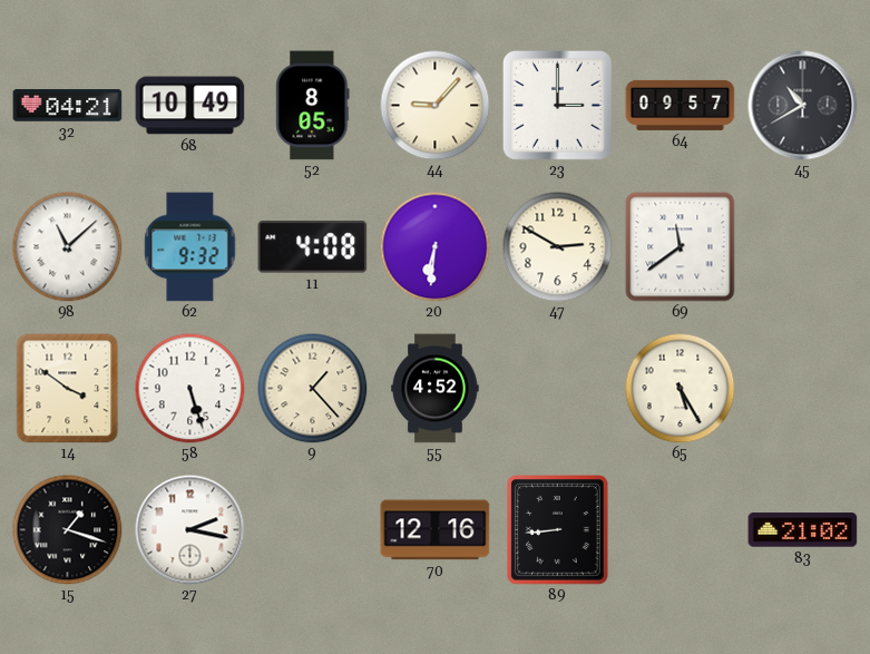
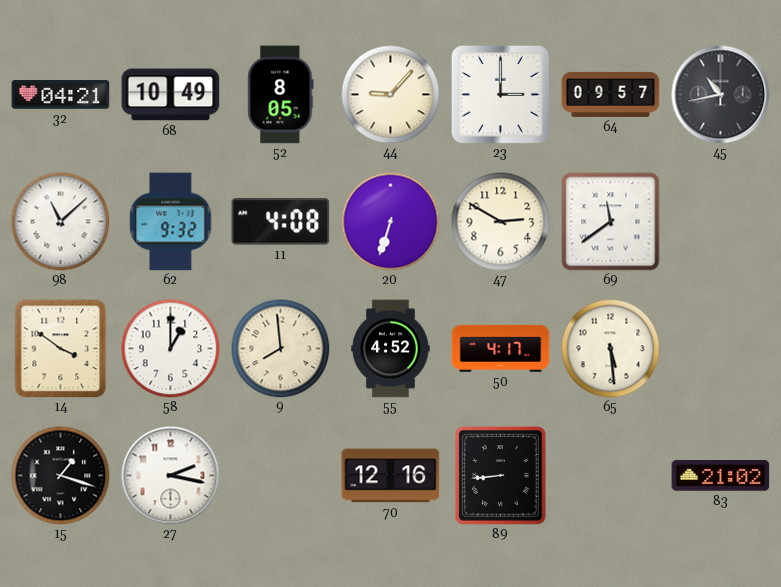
45: 10:40 -> 10:43 (721, 95)
20: 6:31 -> 6:33 (391, 222)
58: 5:27 -> 1:00 (171, 349)
9: 1:23 -> 7:59 (281, 349)
50: none -> 4:17 (501, 348)
65: 5:25 -> 5:29 (611, 349)
